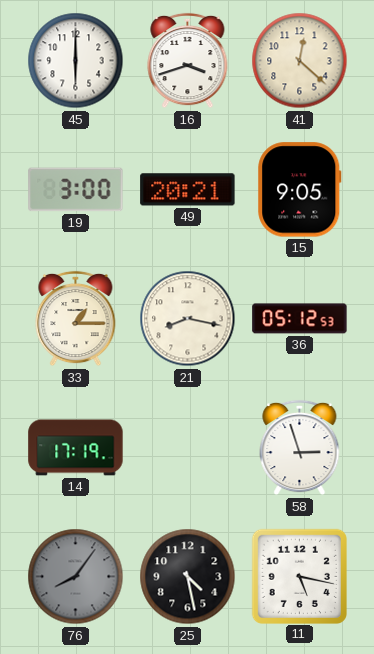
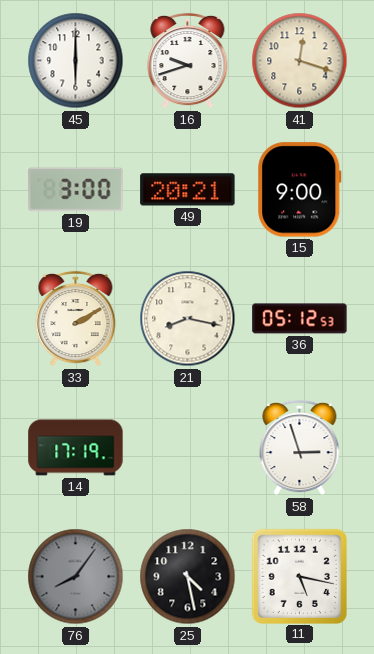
16: 3:42 -> 9:42 (188, 61)
41: 12:22 -> 12:18 (300, 61)
15: 9:05 -> 9:00 (300, 190)
33: 1:15 -> 2:10 (76, 319)
